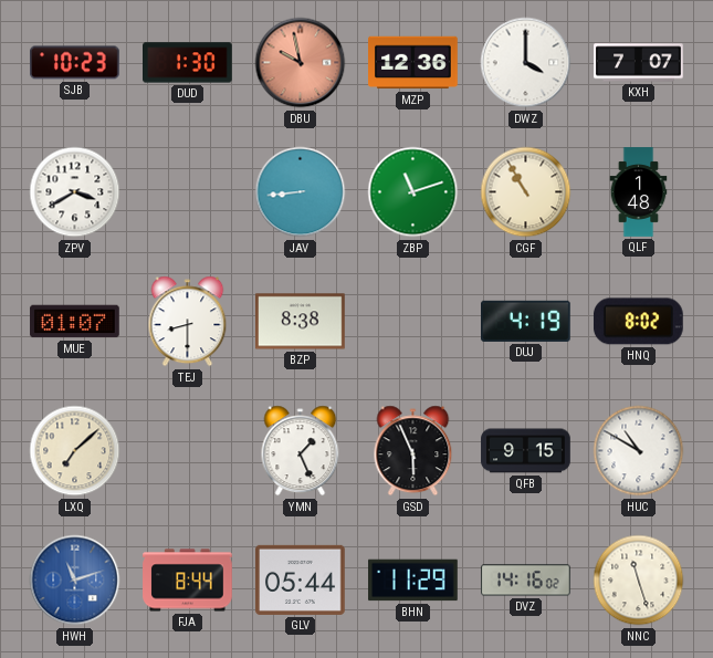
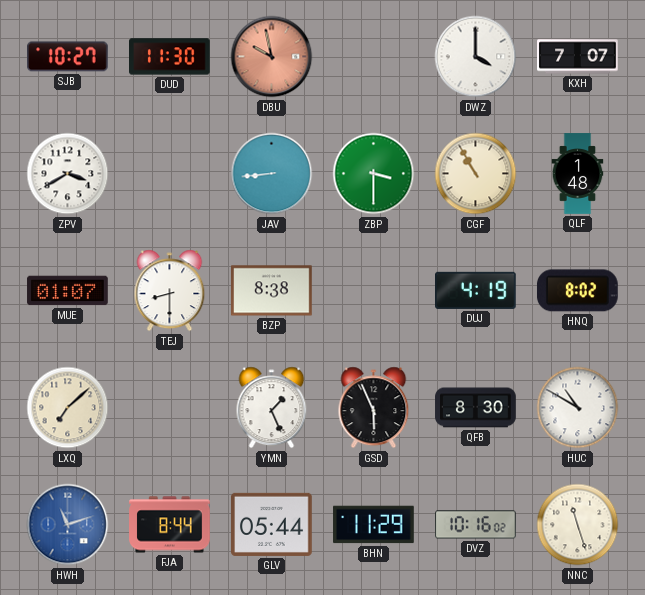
SJB: 10:23 -> 10:27 (68, 57)
DUD: 1:30 -> 11:30 (170, 57)
MZP: 12:36 -> none (413, 63)
ZBP: 11:12 -> 3:30 (374, 174)
QFB: 9:15 -> 8:30 (476, 408)
DVZ: 14:16 -> 10:16 (476, 525)
